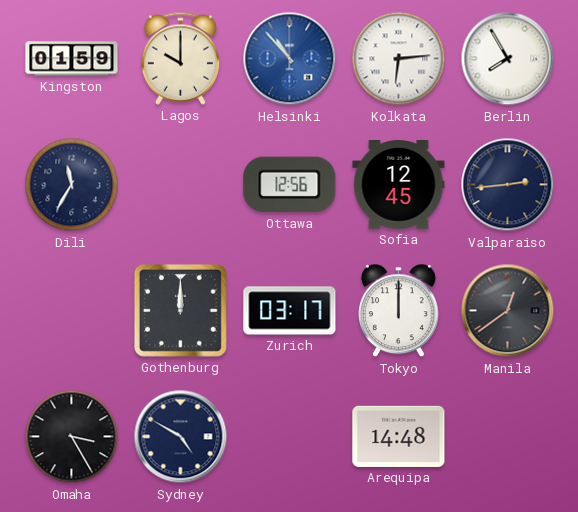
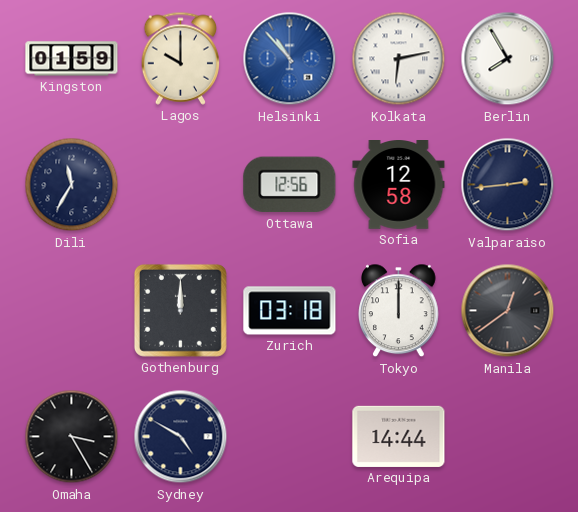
Kolkata: 6:14 -> 6:13 (399, 59)
Sofia: 12:45 -> 12:58 (399, 185)
Zurich: 03:17 -> 03:18 (290, 311)
Arequipa: 14:48 -> 14:44 (399, 436)
